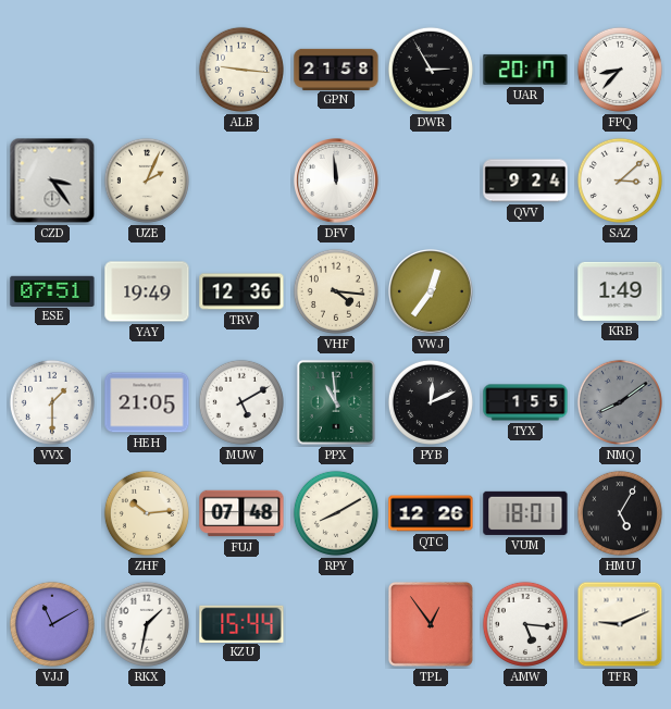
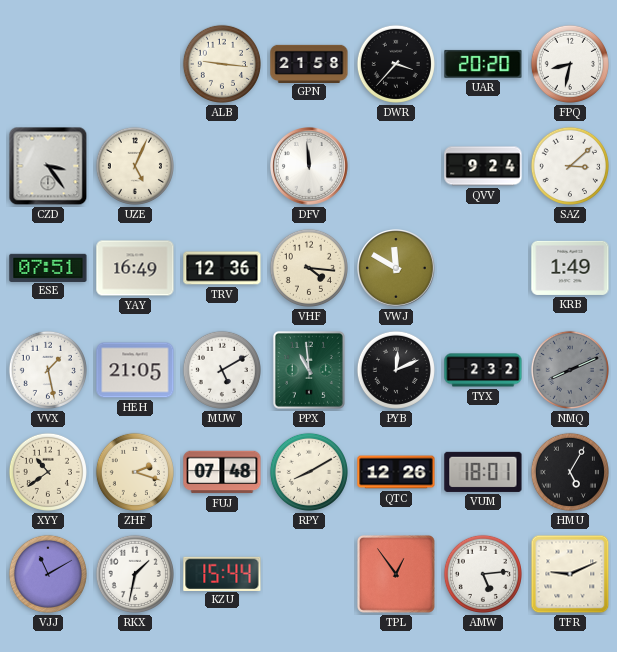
DWR: 2:55 -> 3:37 (396, 64)
UAR: 20:17 -> 20:20 (483, 64)
FPQ: 8:37 -> 8:32 (570, 64)
UZE: 2:04 -> 5:04 (135, 166)
YAY: 19:49 -> 16:49 (135, 268)
VWJ: 12:36 -> 11:50 (397, 269)
VVX: 1:30 -> 1:28 (48, 370)
TYX: 1:55 -> 2:32 (483, 370)
NMQ: 8:09 -> 8:11 (570, 370)
XYY: none -> 10:39 (48, 472)
ZHF: 10:14 -> 2:18 (135, 472)
AMW: 5:16 -> 5:14 (483, 574)
